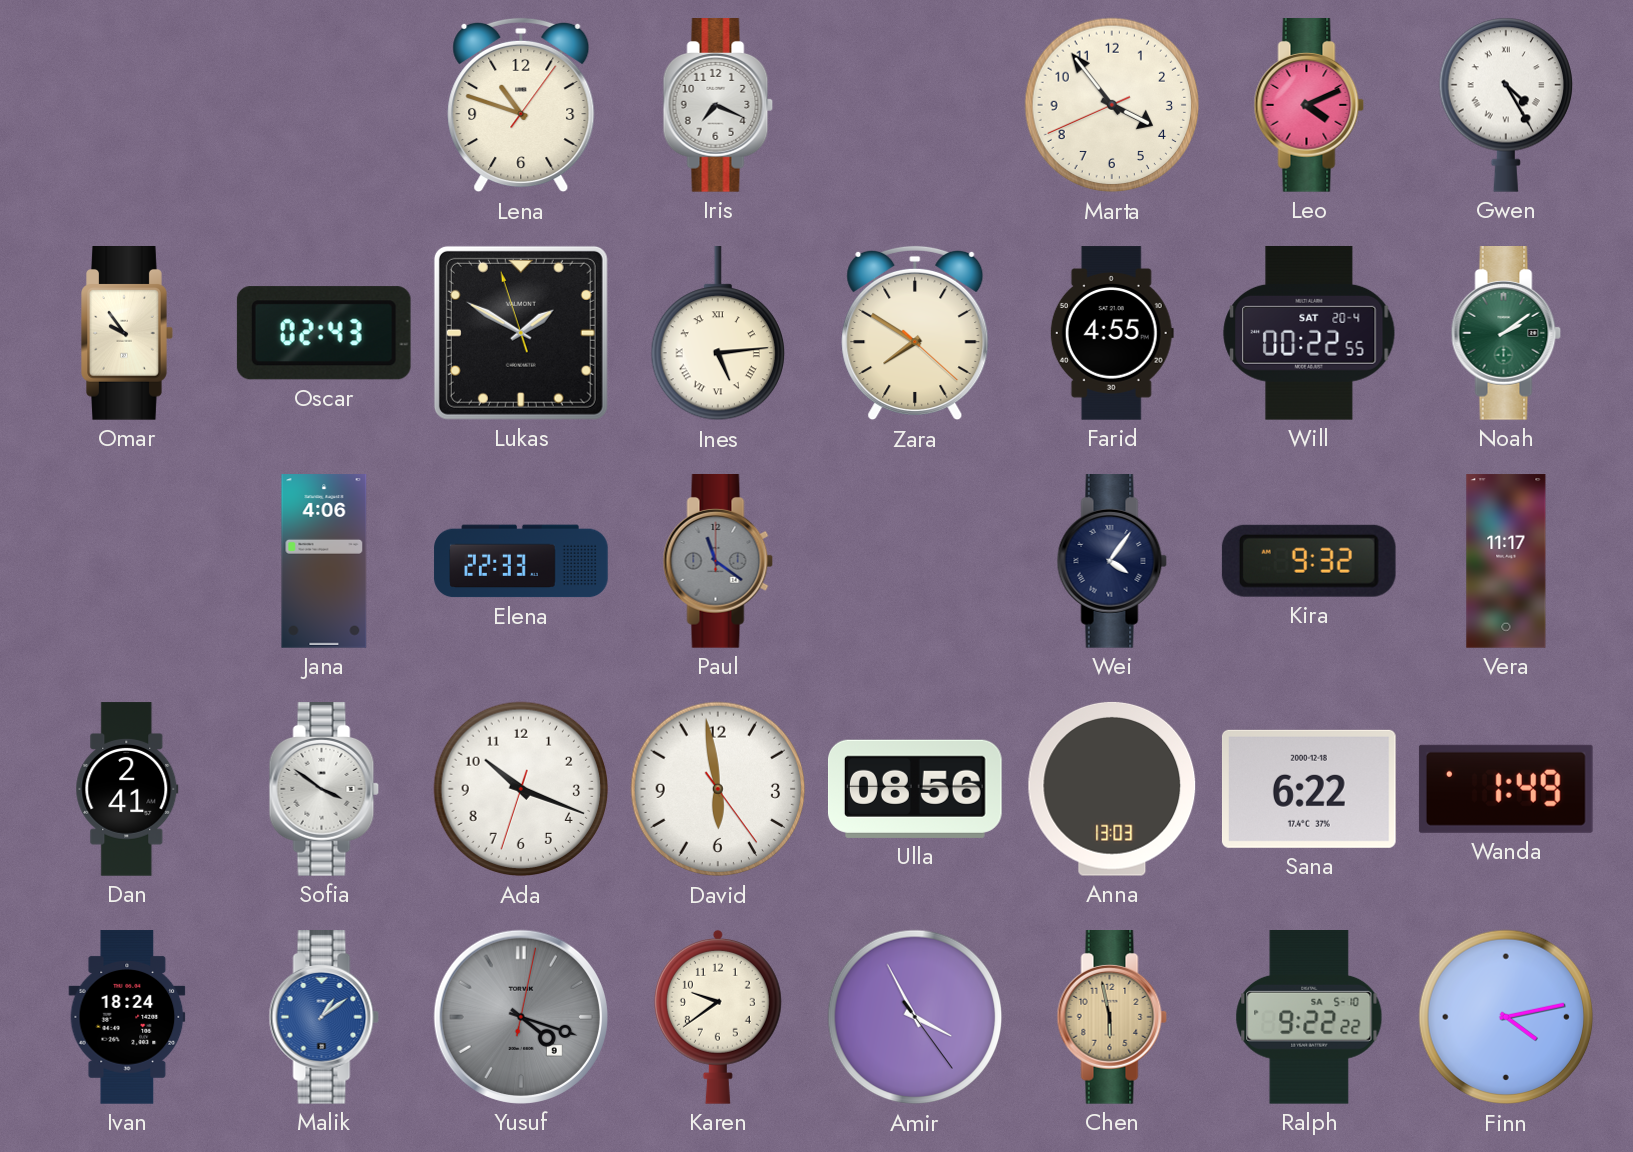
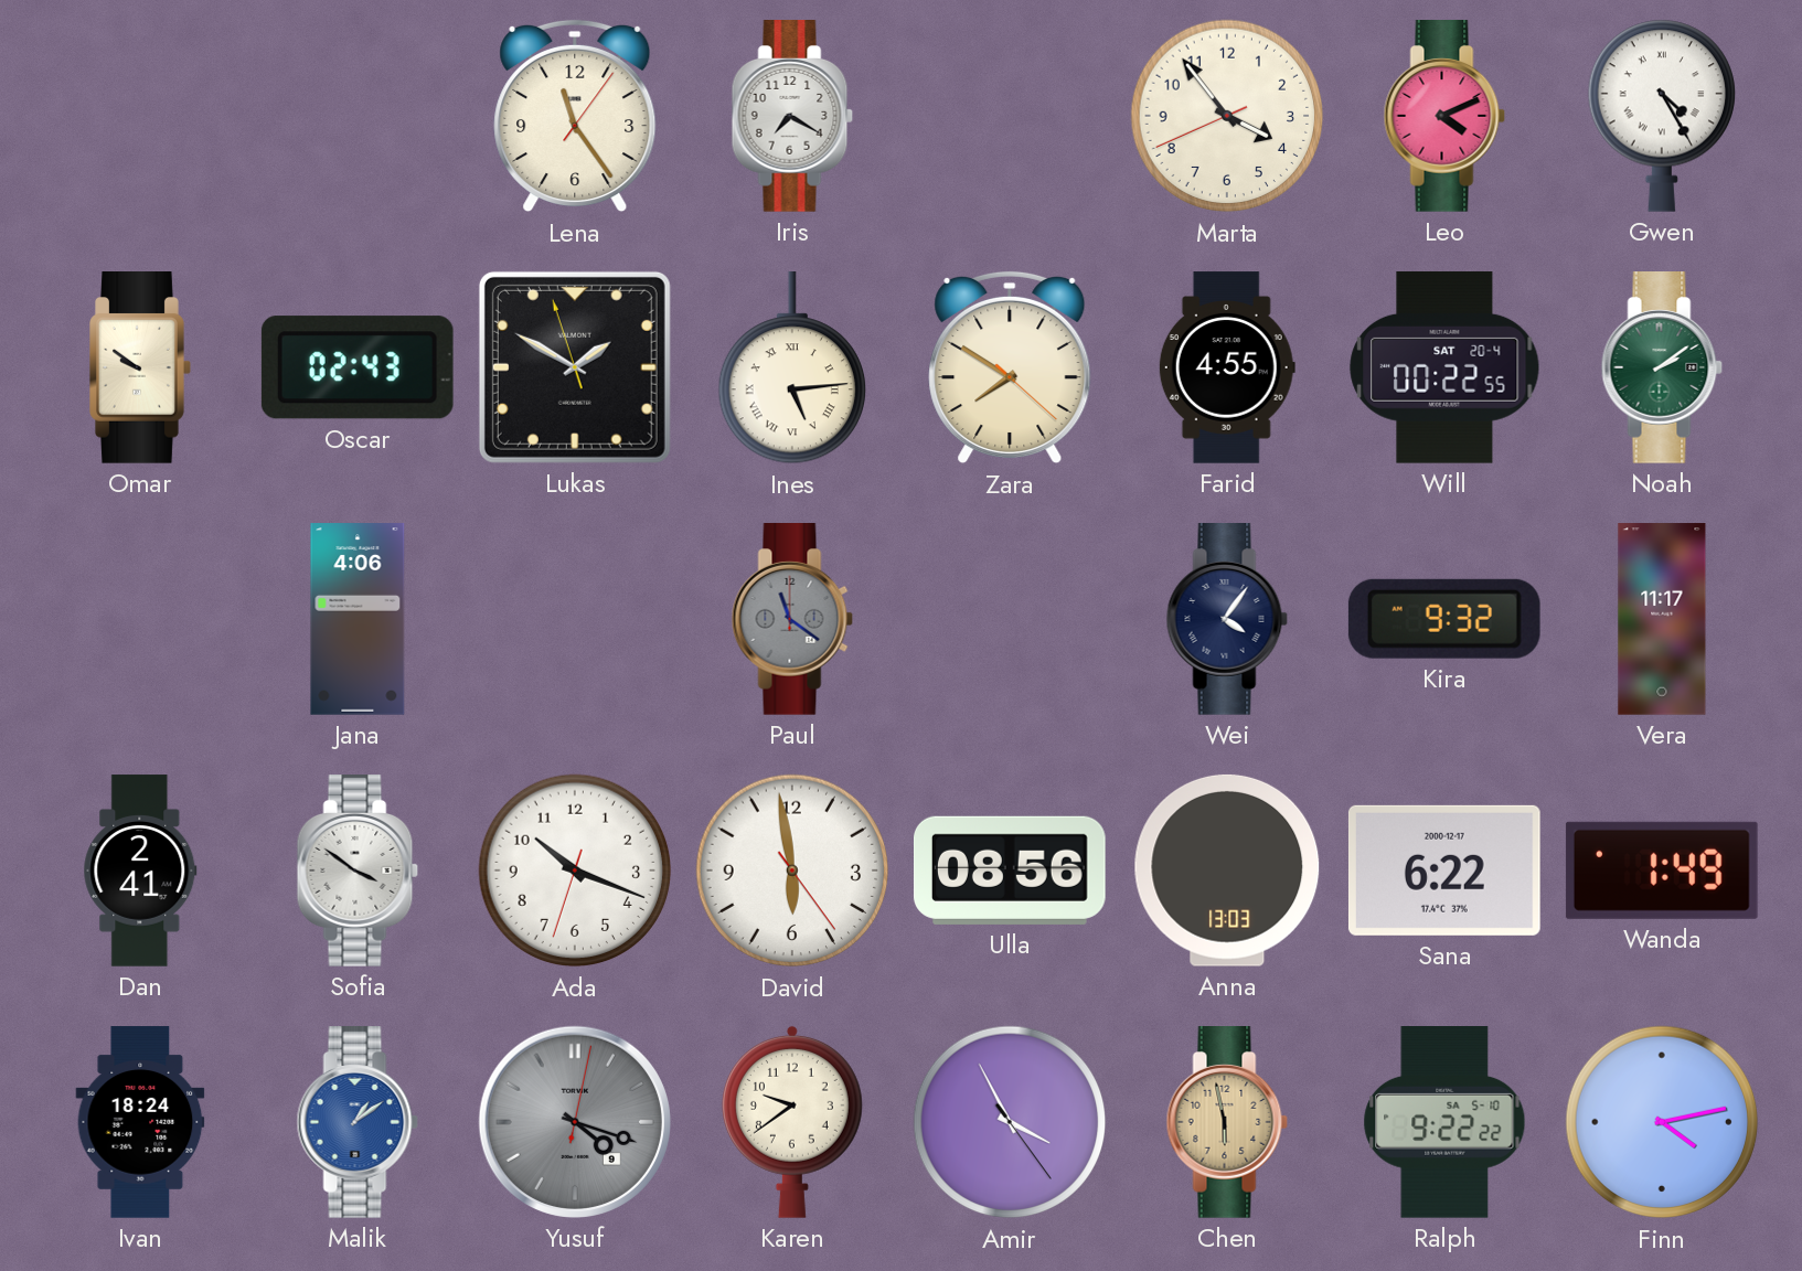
Lena: 10:48 -> 11:24 (575, 116)
Iris: 7:19 -> 7:20 (792, 117)
Omar: 9:54 -> 9:51 (140, 369)
Elena: 22:33 -> none (521, 561)
Sana date: 2000-12-18 -> 2000-12-17 (1444, 871)
